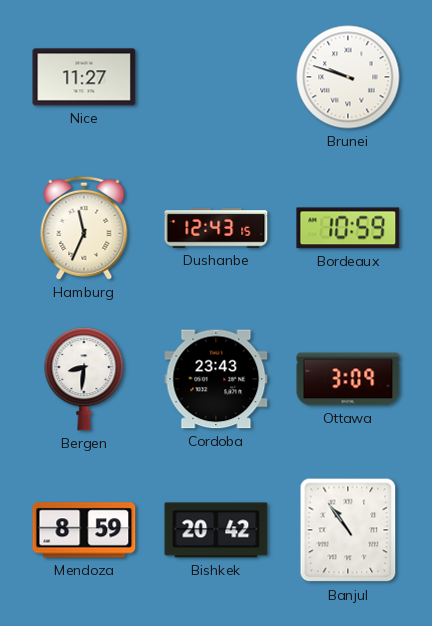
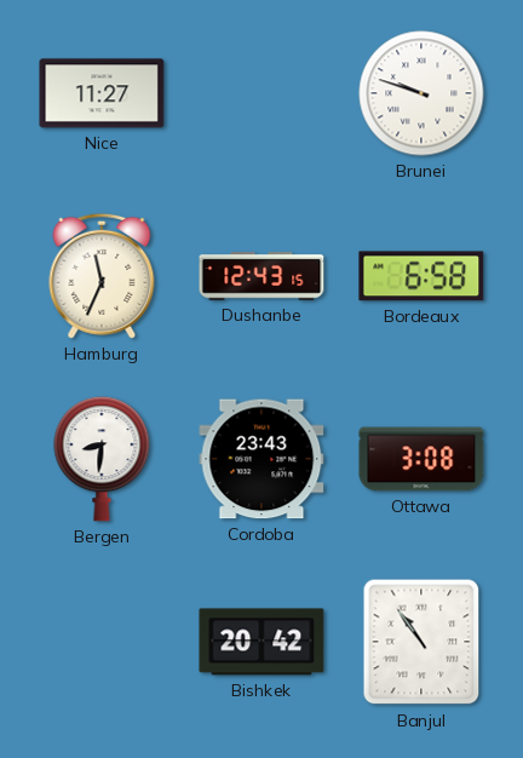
Bordeaux: 10:59 -> 6:58 (421, 276)
Ottawa: 3:09 -> 3:08 (421, 459)
Mendoza: 8:59 -> none (84, 530)
